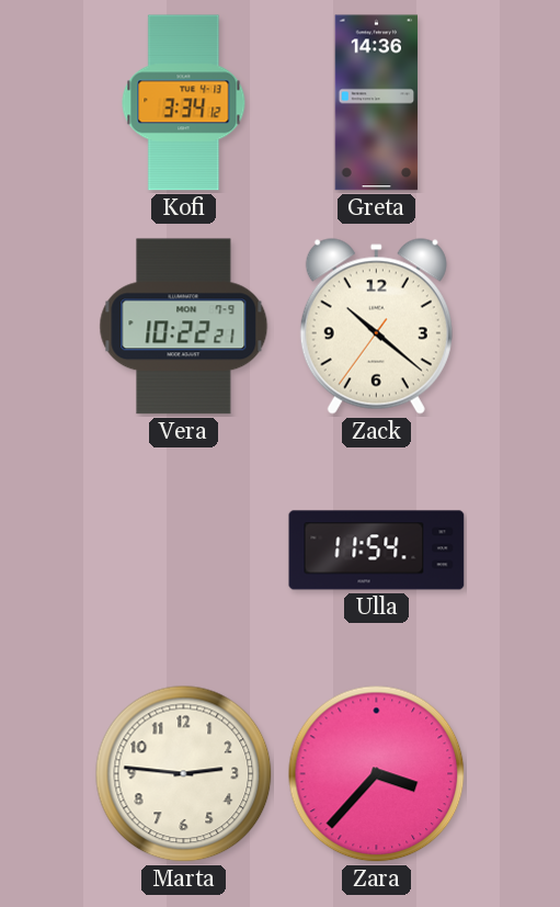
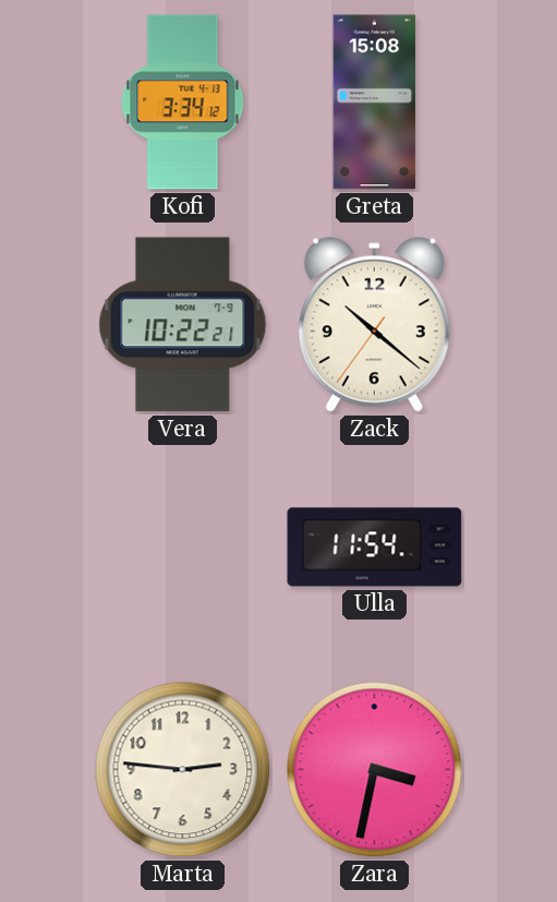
Greta: 14:36 -> 15:08 (375, 103)
Zara: 3:37 -> 3:32 (375, 770)
